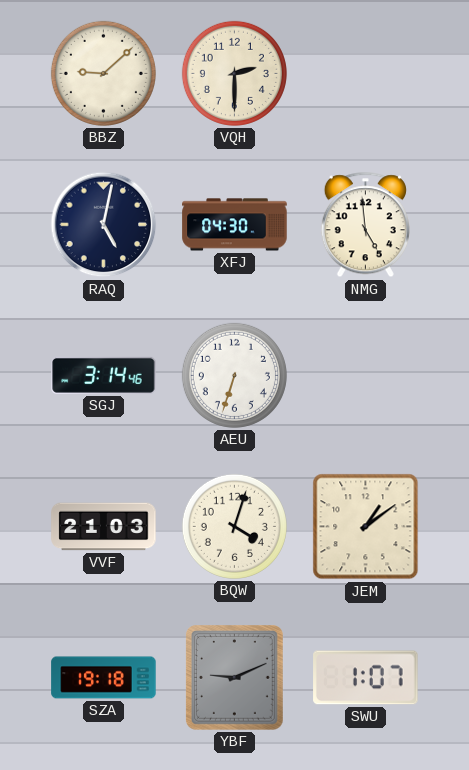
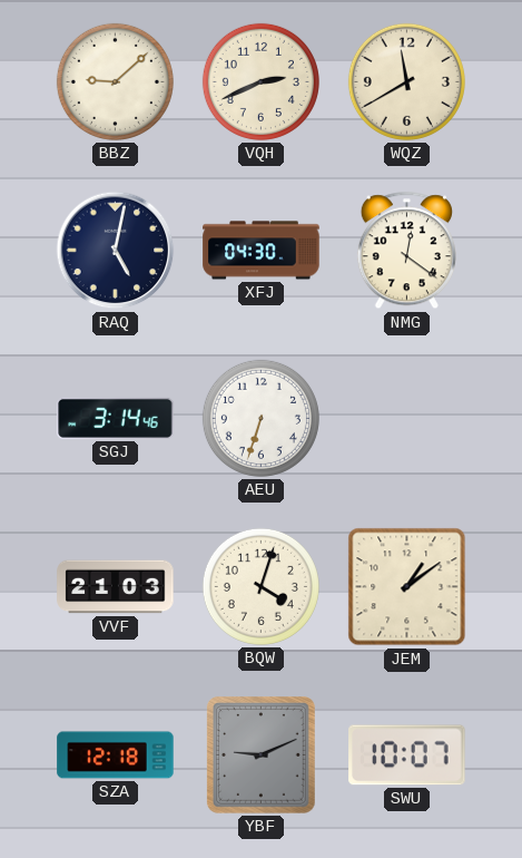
VQH: 2:30 -> 2:41 (260, 81)
WQZ: none -> 11:40 (406, 81)
NMG: 4:59 -> 12:21 (406, 251)
SZA: 19:18 -> 12:18 (116, 755)
SWU: 1:07 -> 10:07 (407, 755)
